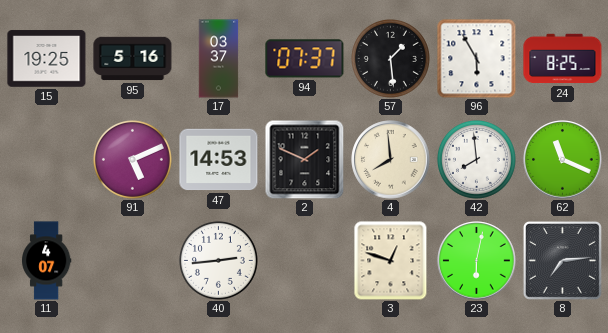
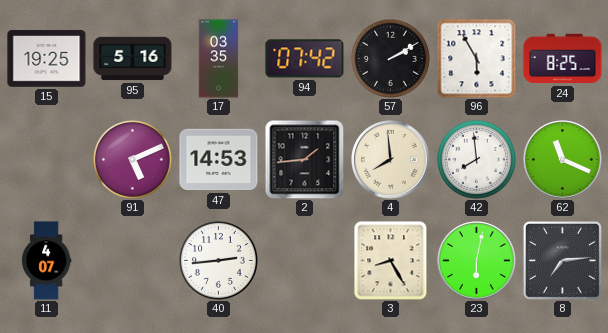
17: 03:37 -> 03:35 (219, 59)
94: 07:37 -> 07:42 (305, 59)
57: 1:29 -> 2:10 (390, 58)
2: 1:49 -> 1:44 (304, 159)
3: 12:48 -> 8:25 (391, 261)
